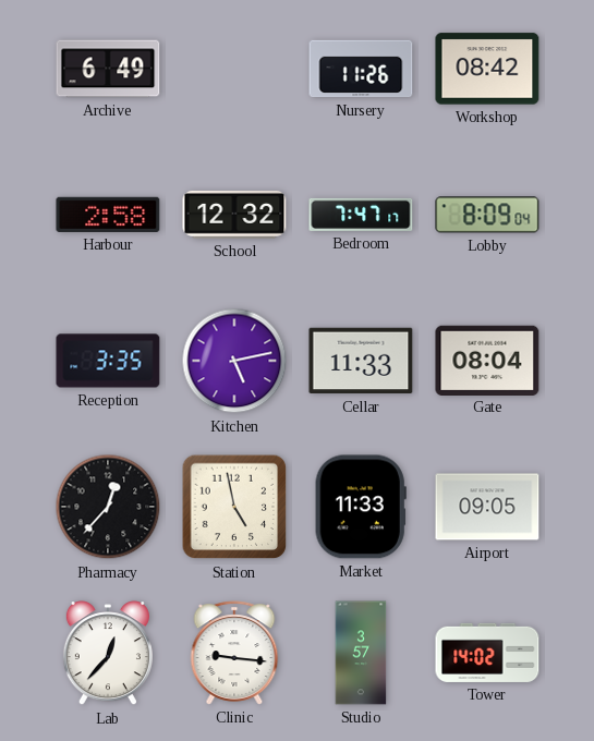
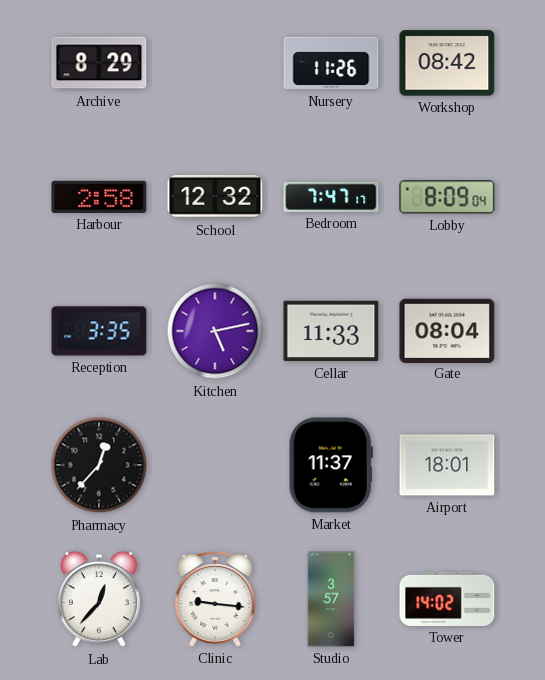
Archive: 6:49 -> 8:29 (99, 63)
Station: 4:58 -> none (234, 507)
Market: 11:33 -> 11:37 (331, 465)
Airport: 09:05 -> 18:01 (447, 465)
